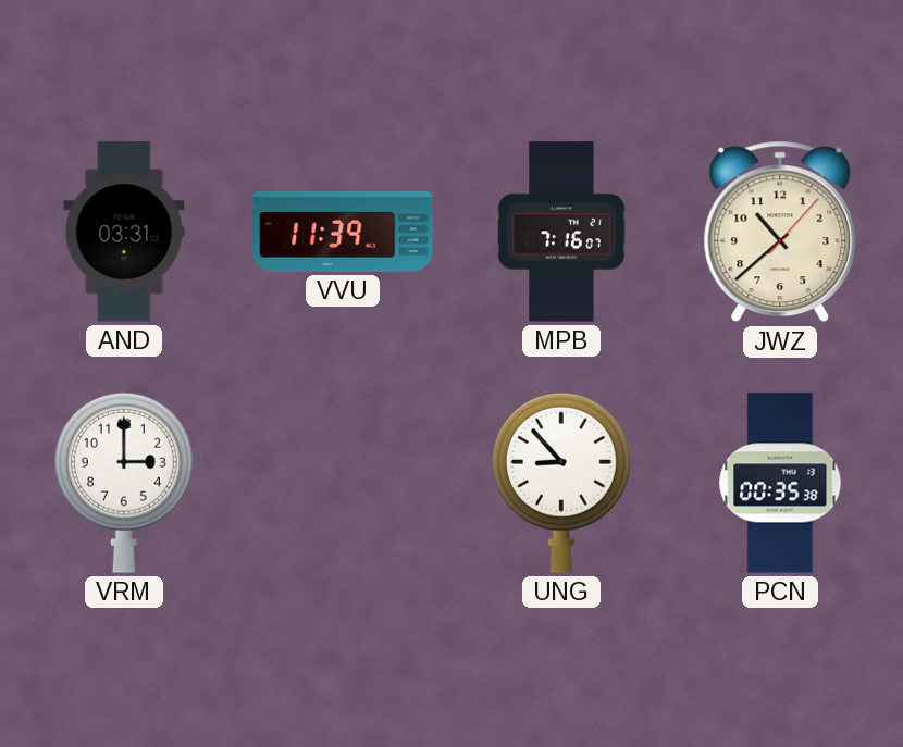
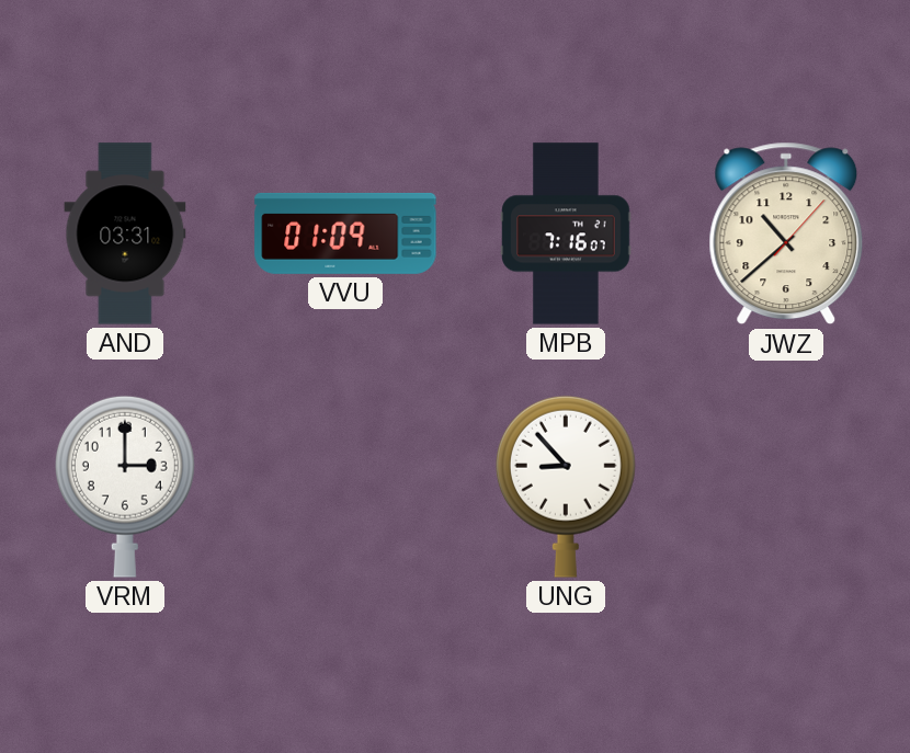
VVU: 11:39 -> 01:09 (345, 233)
PCN: 00:35 -> none (780, 483)
